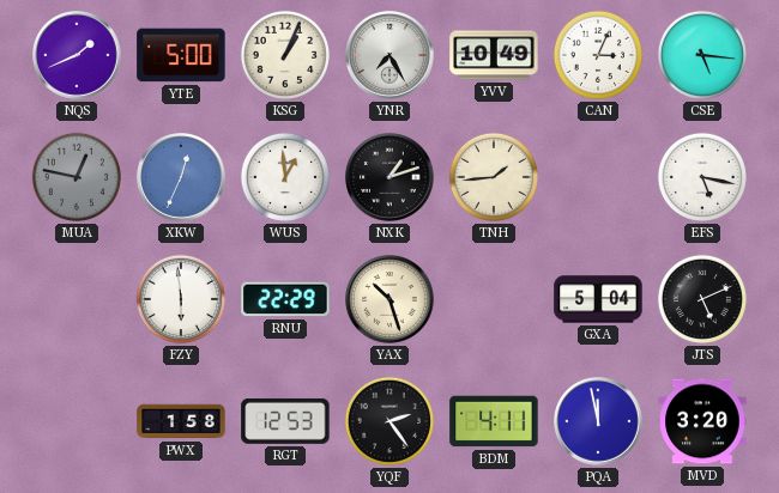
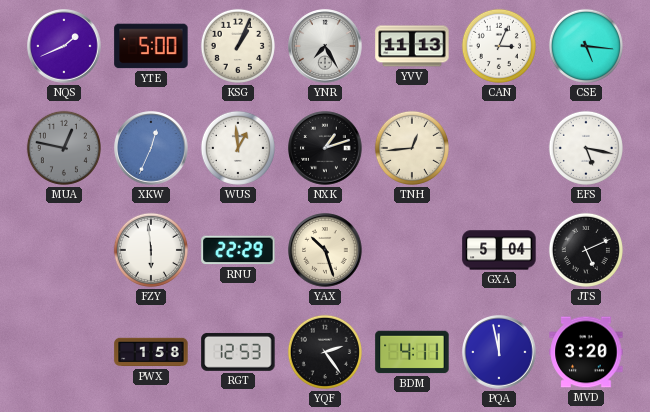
YVV: 10:49 -> 11:13 (412, 46)
TNH: 1:44 -> 12:44 (412, 148)
